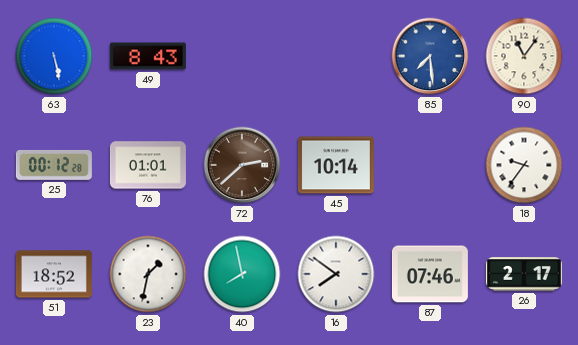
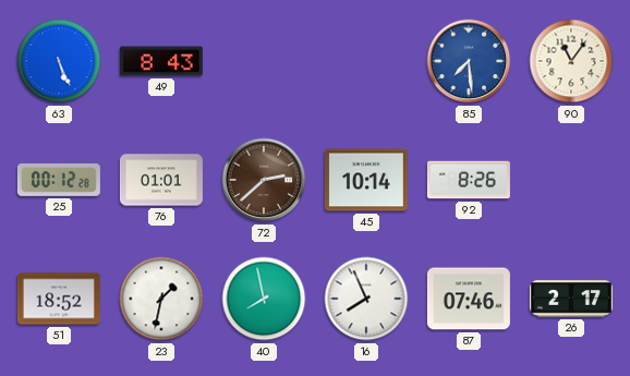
63: 5:28 -> 5:26 (59, 61)
92: none -> 8:26 (469, 180)
18: 9:36 -> none (524, 165)
16: 7:51 -> 7:56 (366, 299)
